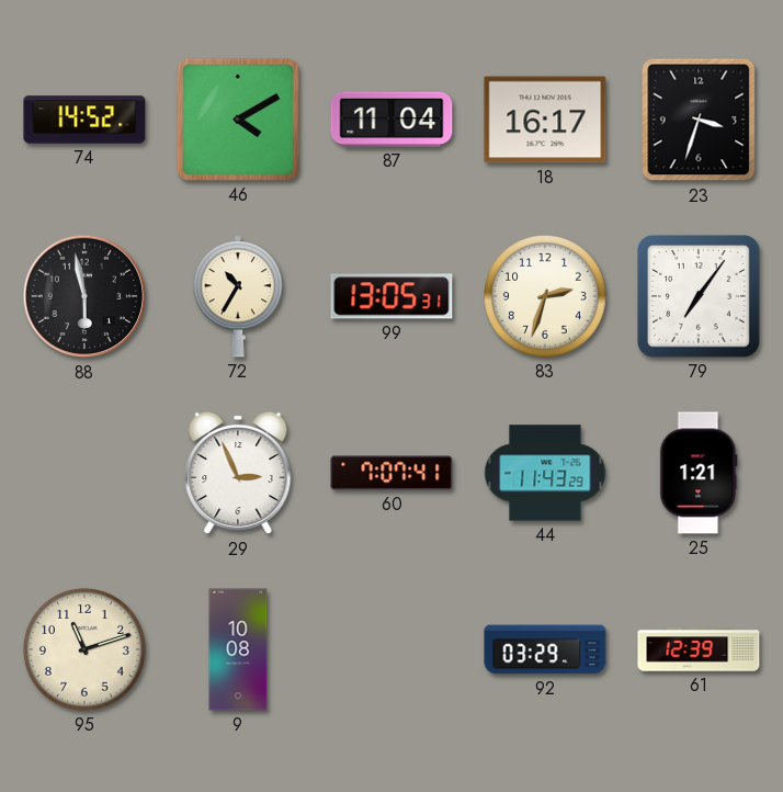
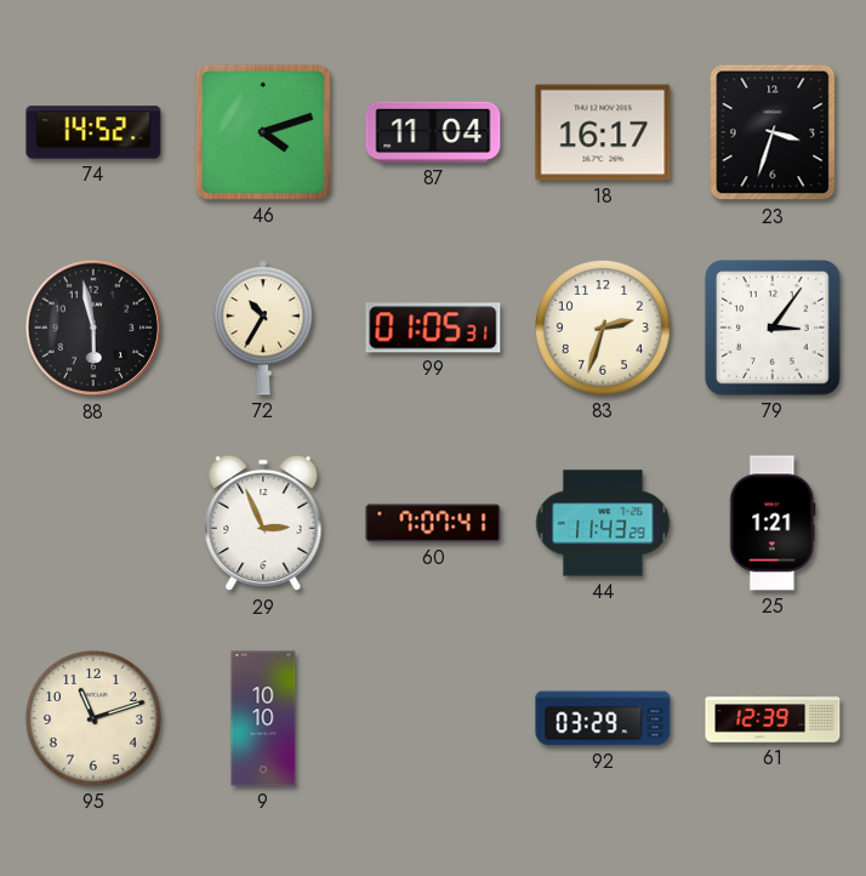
46: 4:10 -> 4:12 (263, 132)
99: 13:05 -> 01:05 (433, 328)
79: 7:06 -> 3:06 (774, 329)
9: 10:08 -> 10:10 (263, 718)
